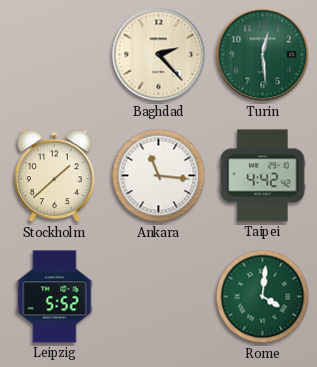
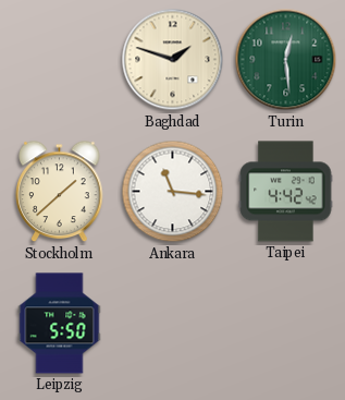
Baghdad: 2:23 -> 1:48 (173, 60)
Leipzig: 5:52 -> 5:50 (60, 324)
Rome: 4:01 -> none (263, 297)
